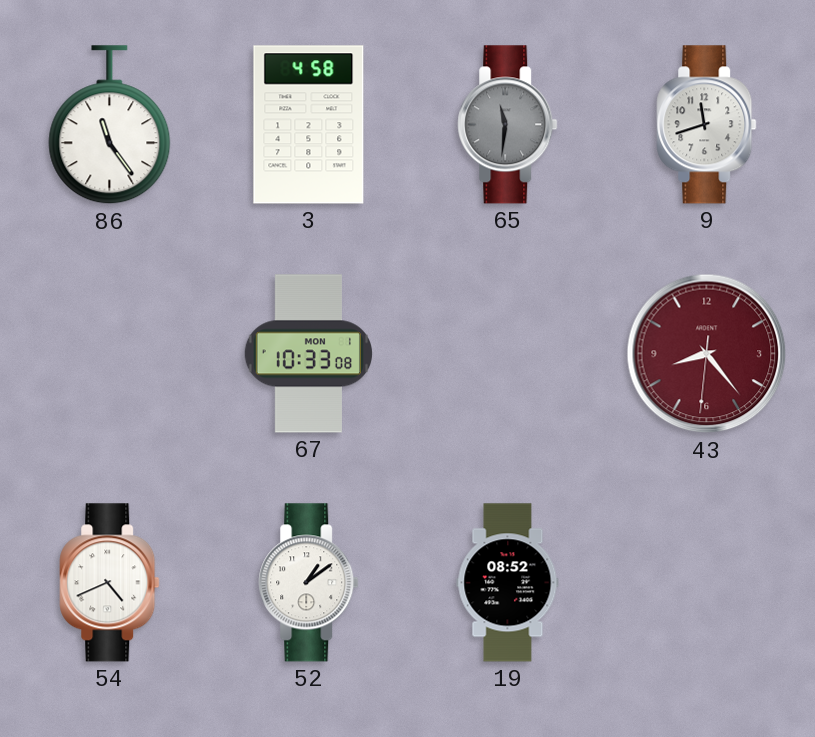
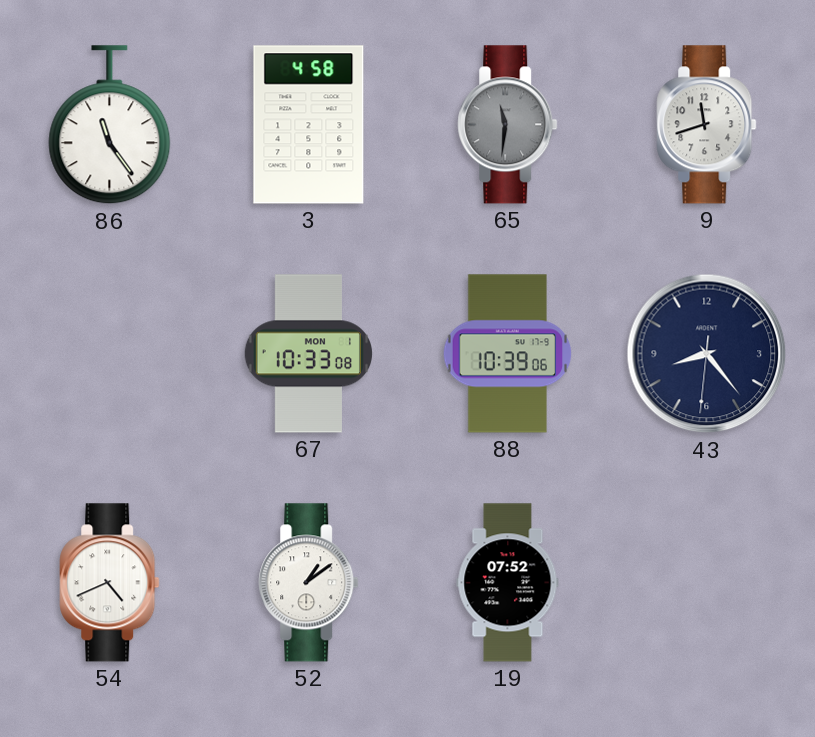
88: none -> 10:39 (508, 354)
43 dial: burgundy -> navy (707, 354)
19: 08:52 -> 07:52 (508, 583)
